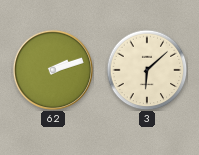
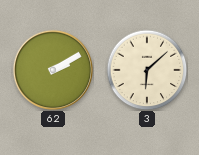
62: 2:12 -> 2:10 (52, 69)
